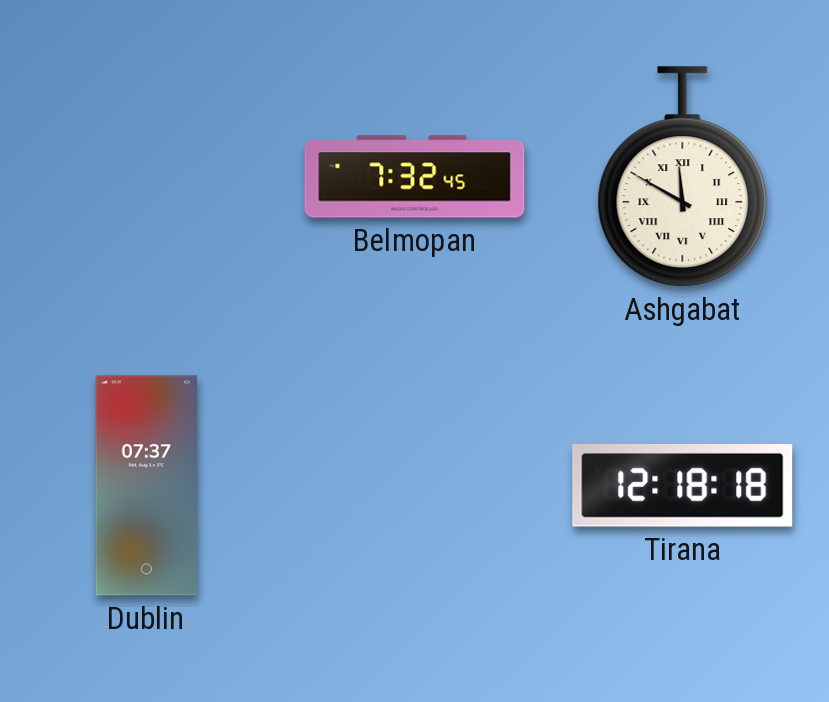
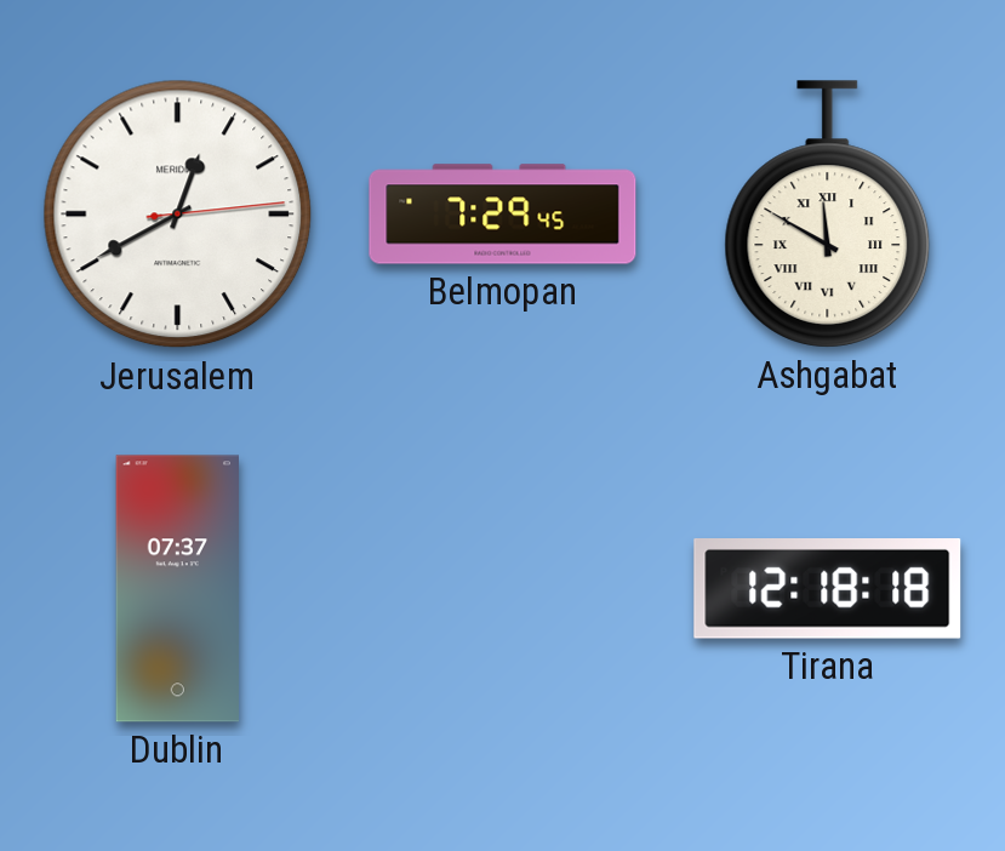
Jerusalem: none -> 12:40 (178, 215)
Belmopan: 7:32 -> 7:29 (503, 215)
